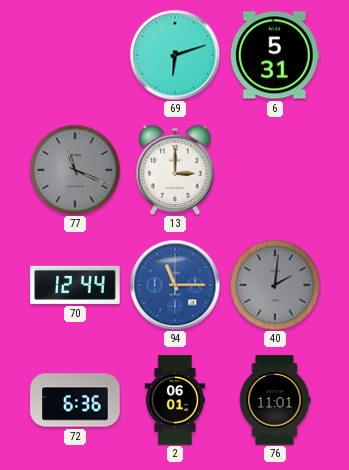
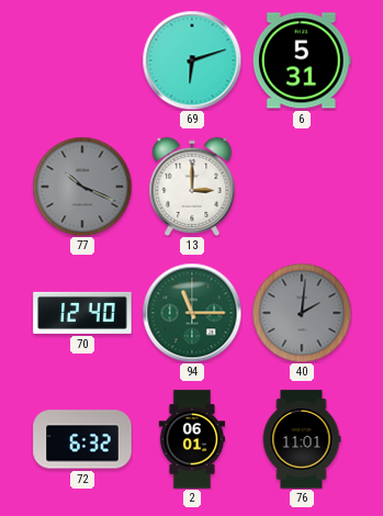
77: 11:19 -> 10:19 (82, 187)
70: 12:44 -> 12:40 (82, 313)
94 dial: blue -> green (192, 313)
72: 6:36 -> 6:32 (82, 439)
